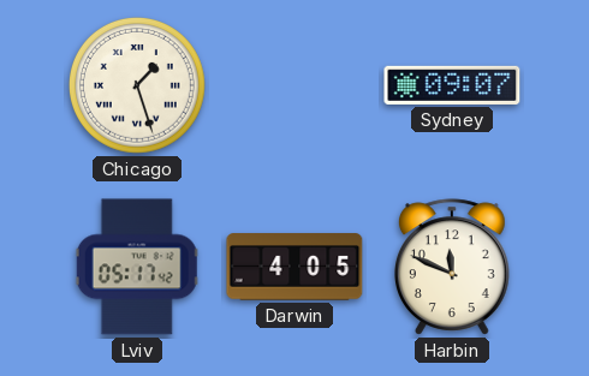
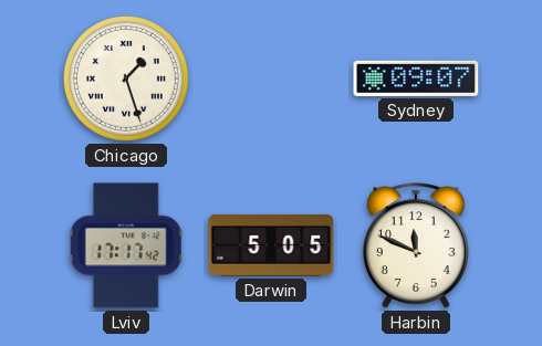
Lviv: 05:17 -> 17:17 (126, 245)
Darwin: 4:05 -> 5:05 (271, 245)
